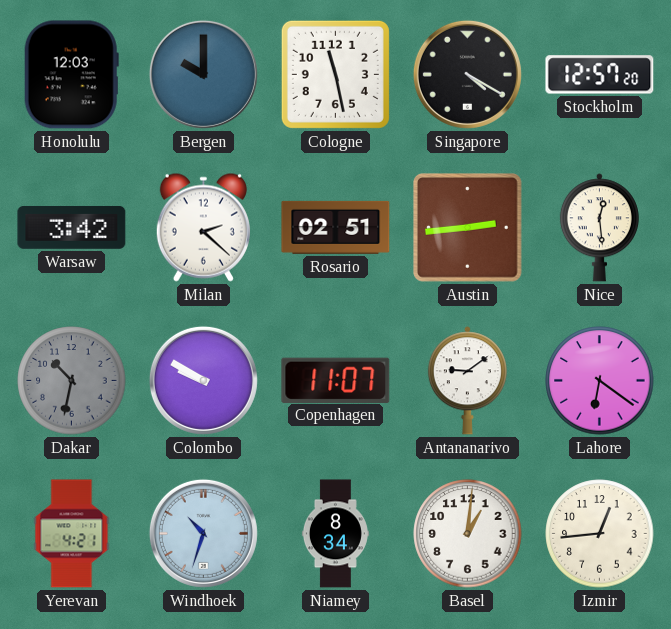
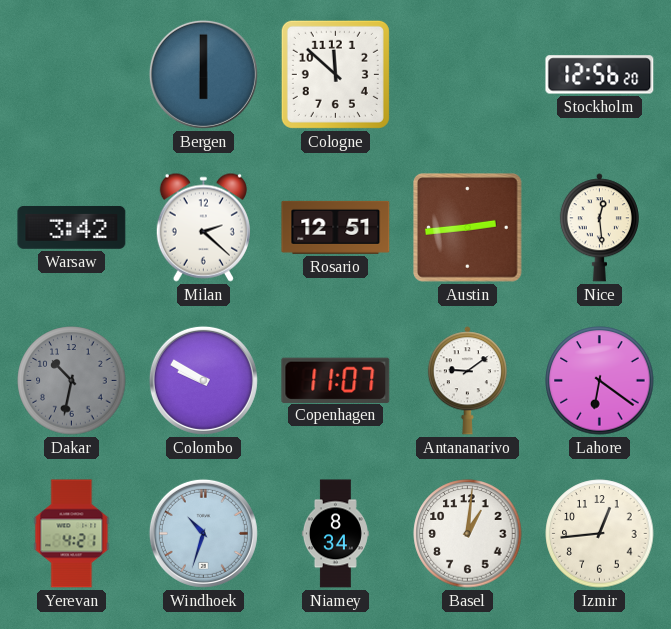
Honolulu: 12:03 -> none (71, 75)
Bergen: 10:00 -> 6:00 (203, 74)
Cologne: 11:28 -> 11:52 (335, 74)
Singapore: 4:20 -> none (467, 74)
Stockholm: 12:57 -> 12:56 (600, 75)
Rosario: 02:51 -> 12:51 (336, 227)
